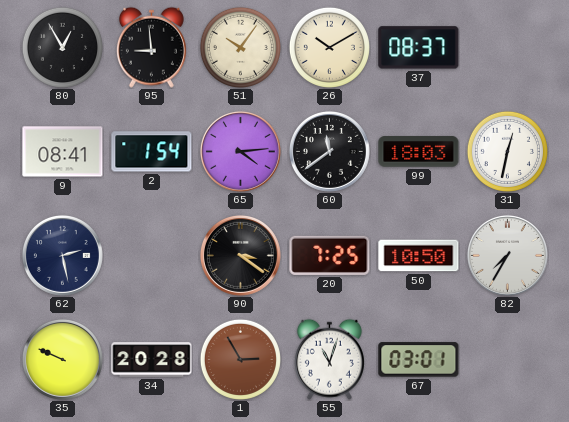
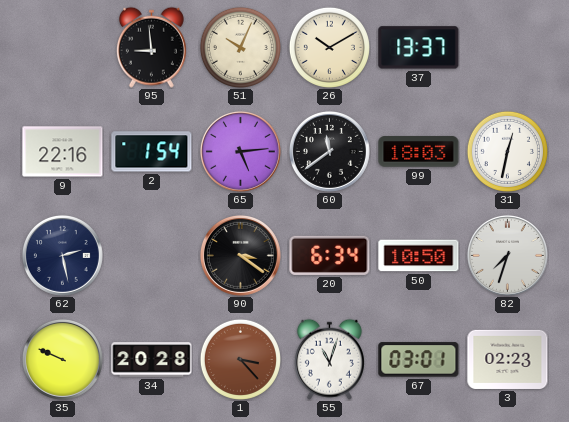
80: 12:55 -> none (62, 47)
51: 10:06 -> 10:04 (240, 47)
37: 08:37 -> 13:37 (419, 48)
9: 08:41 -> 22:16 (63, 152)
65: 4:14 -> 5:14 (240, 151)
20: 7:25 -> 6:34 (330, 255)
82: 7:35 -> 7:33 (507, 255)
1: 2:55 -> 3:23 (240, 359)
3: none -> 02:23 (508, 359)
